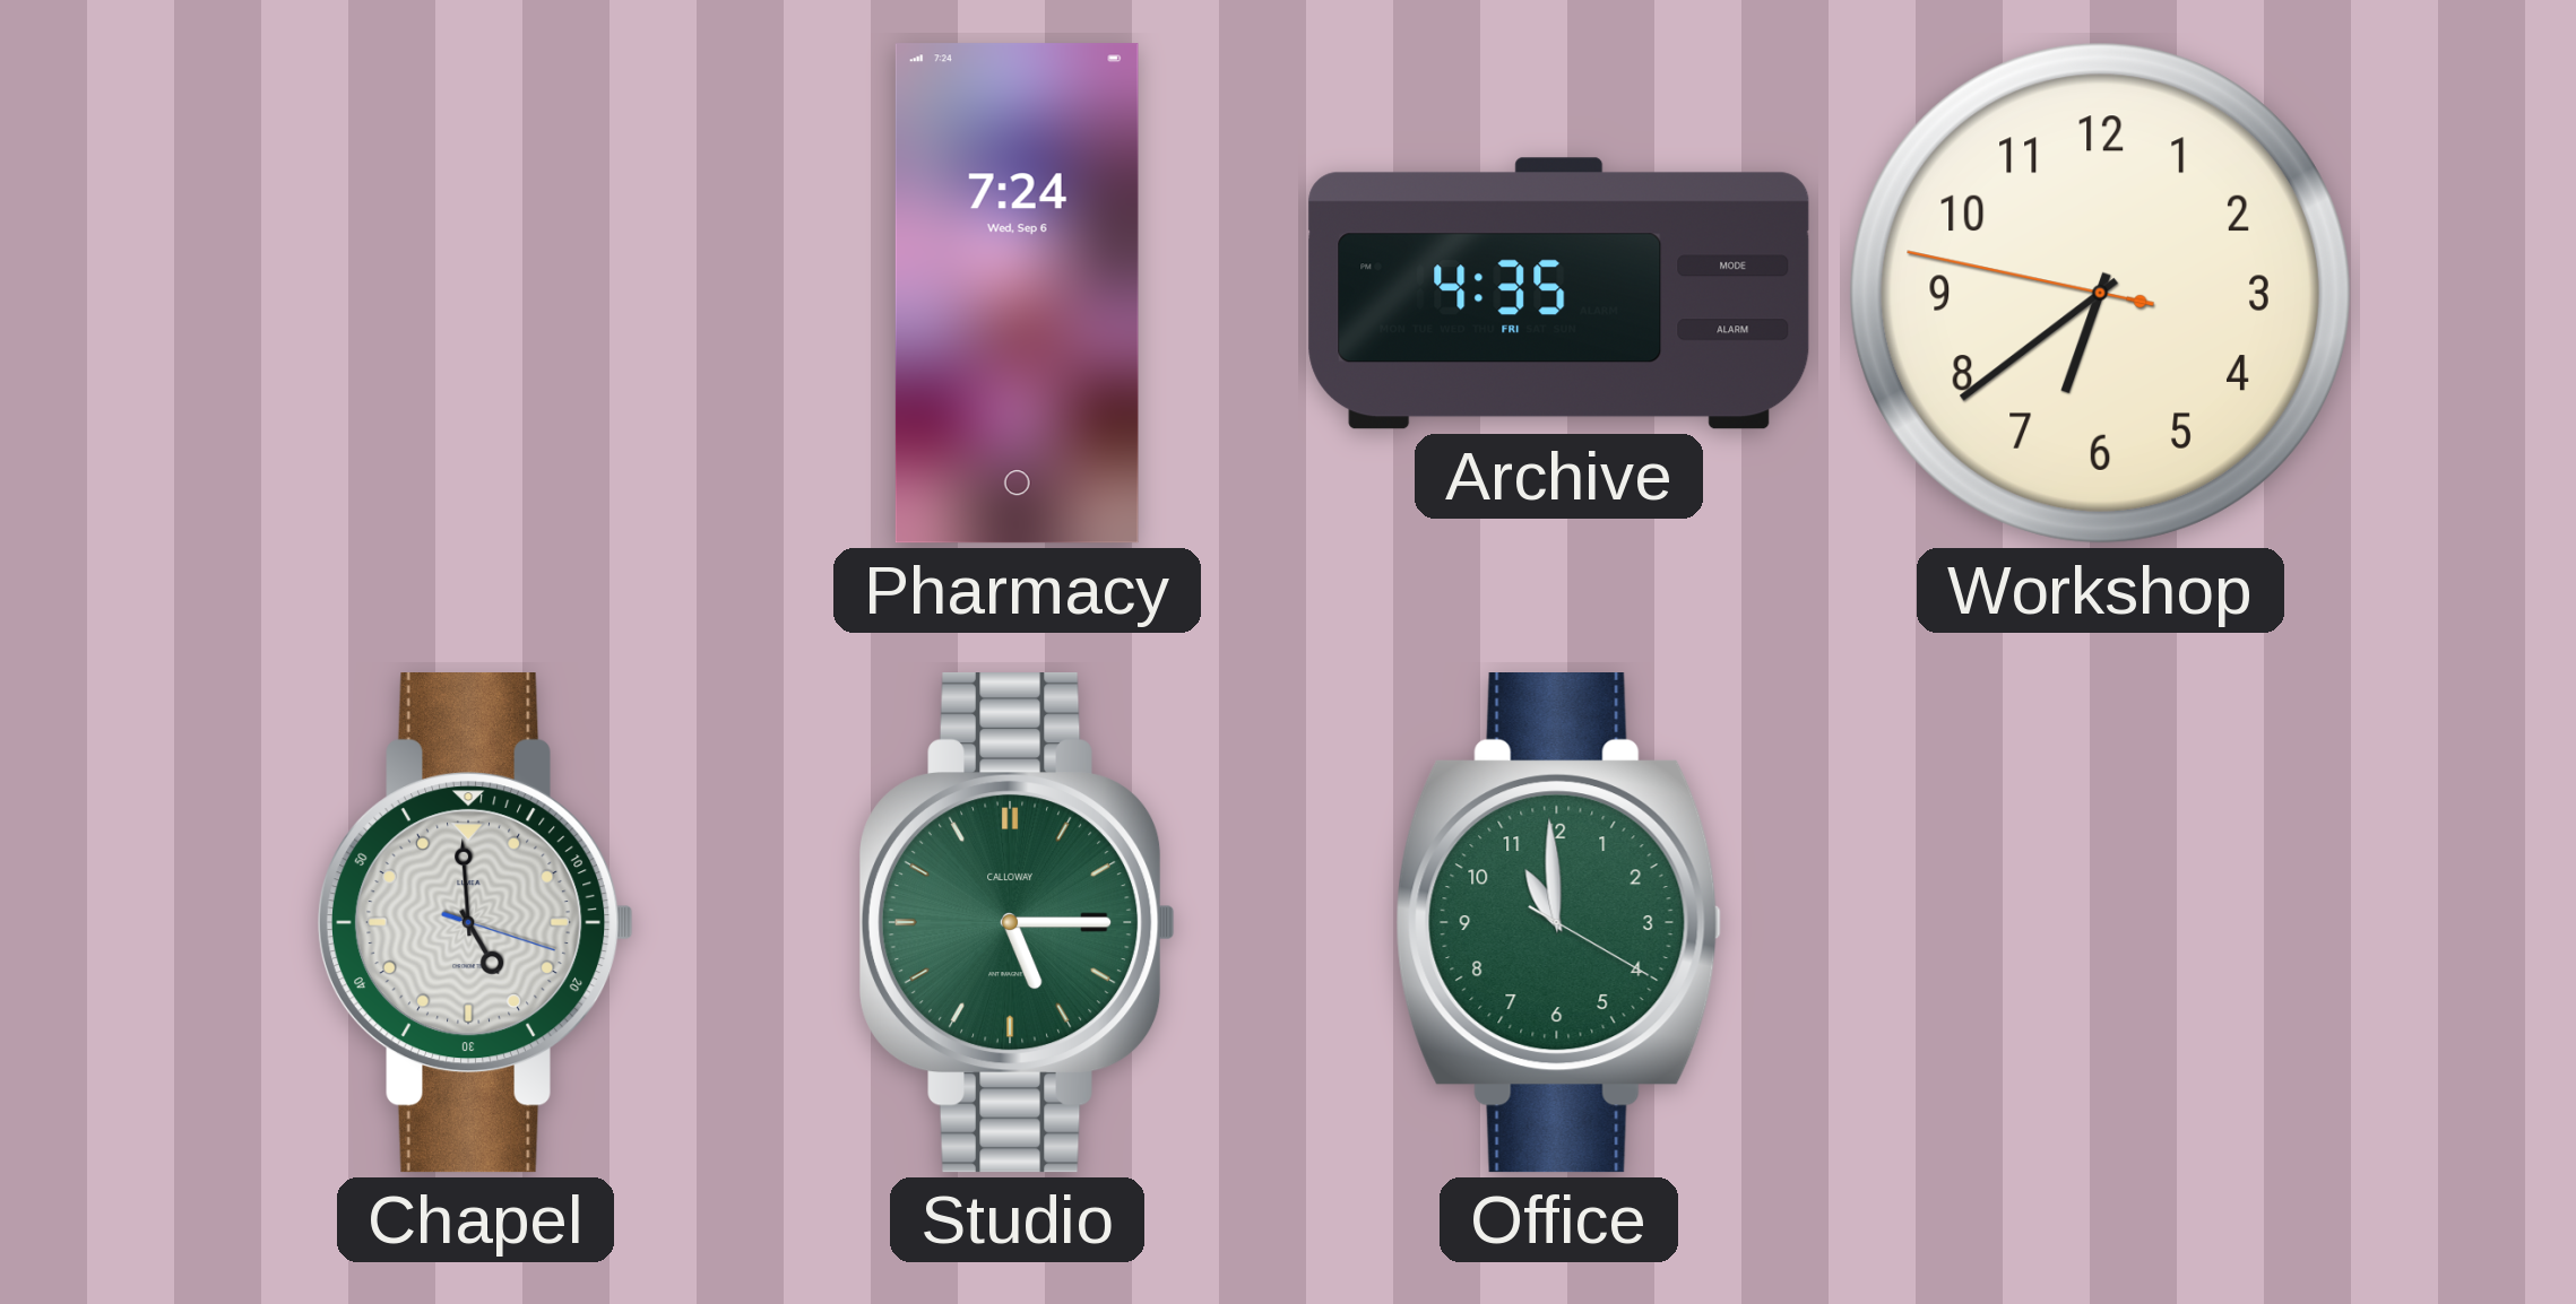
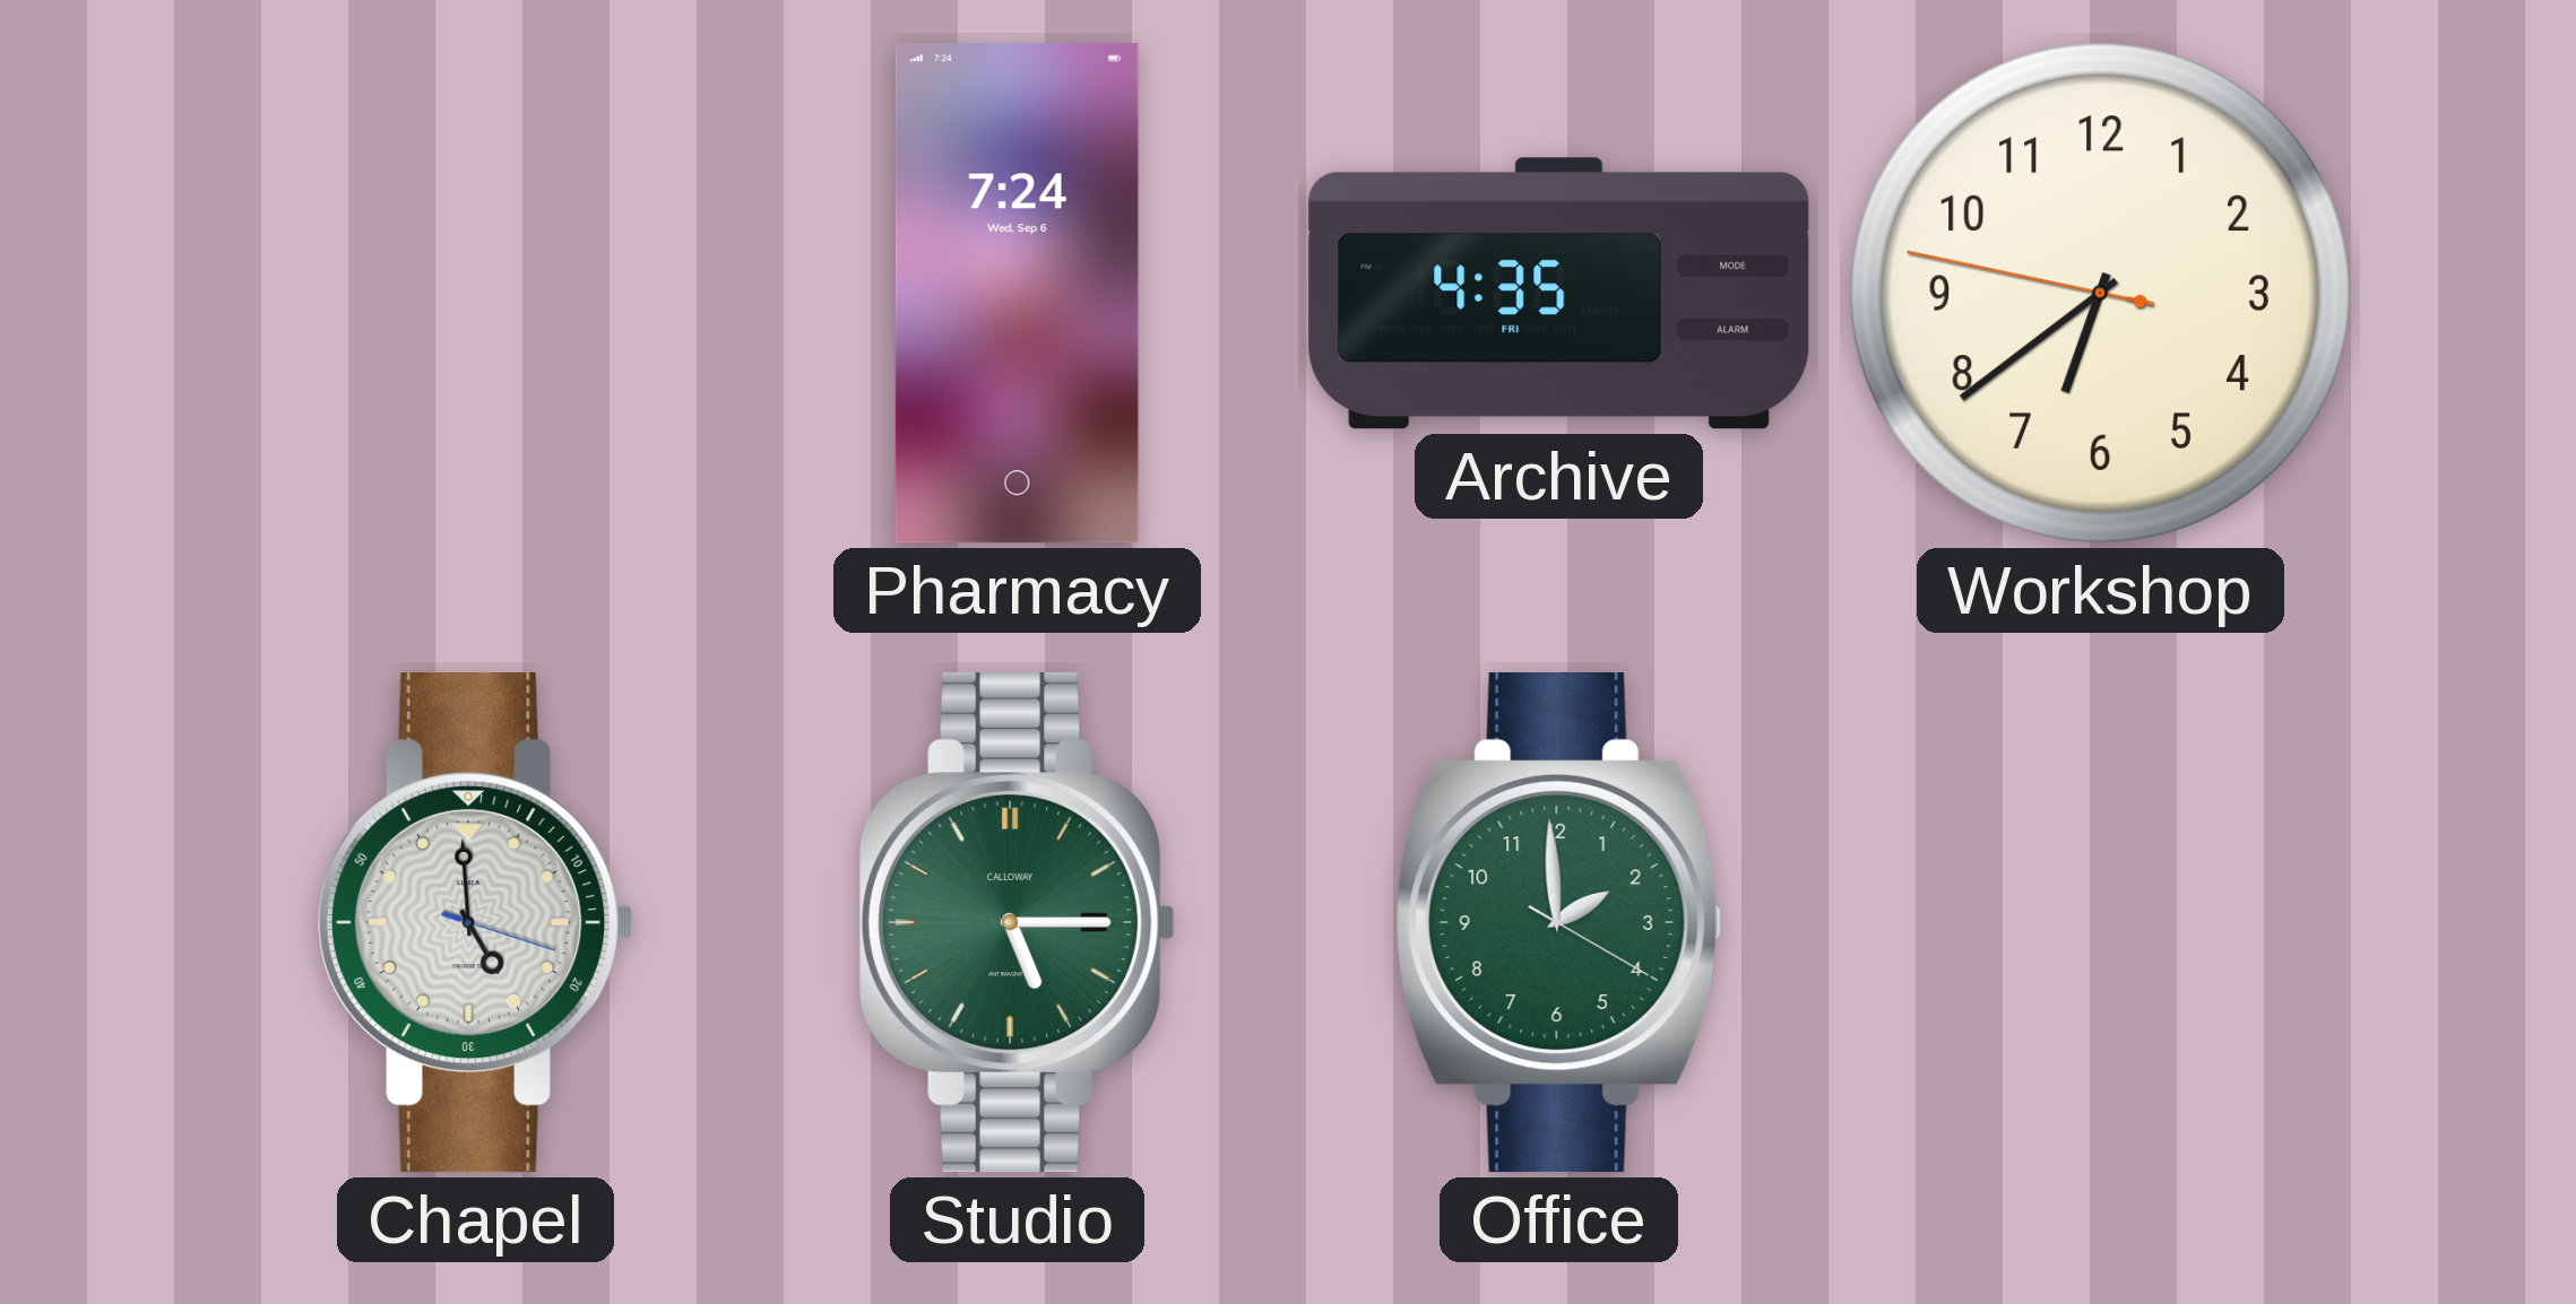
Office: 10:59 -> 1:59 (1559, 923)
